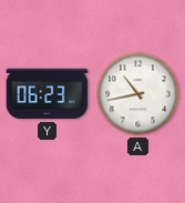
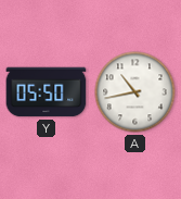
Y: 06:23 -> 05:50 (47, 92)
